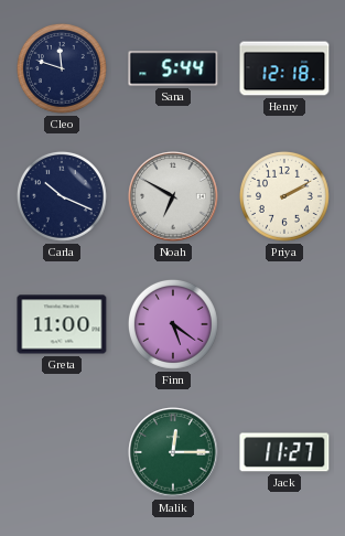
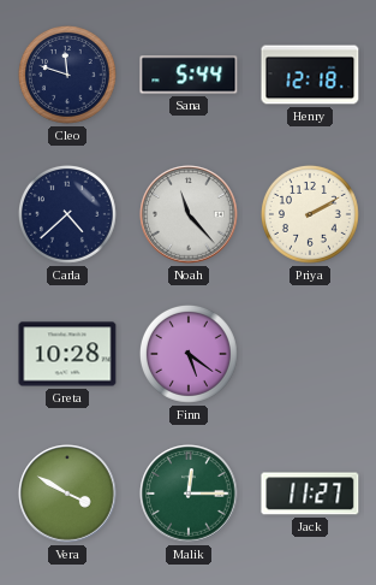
Carla: 10:19 -> 4:38 (67, 214)
Noah: 6:50 -> 11:23 (189, 214)
Greta: 11:00 -> 10:28 (67, 354)
Vera: none -> 3:50 (67, 494)
